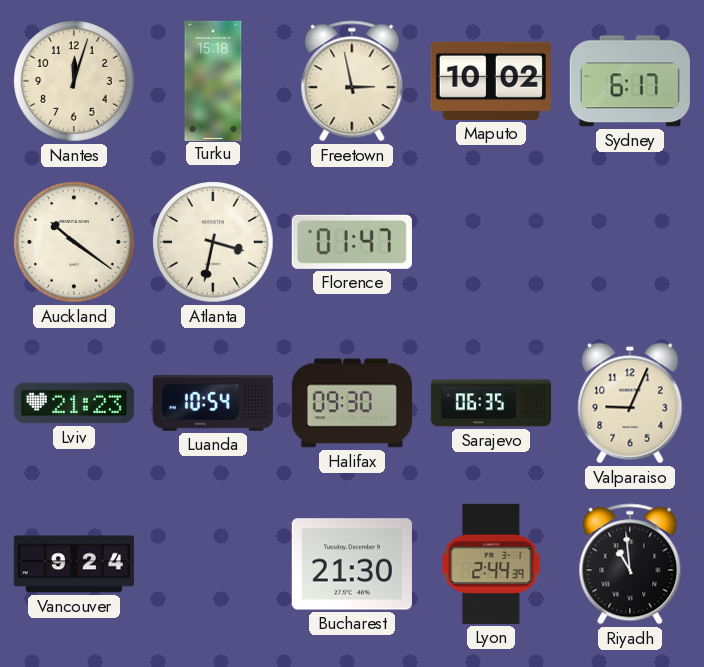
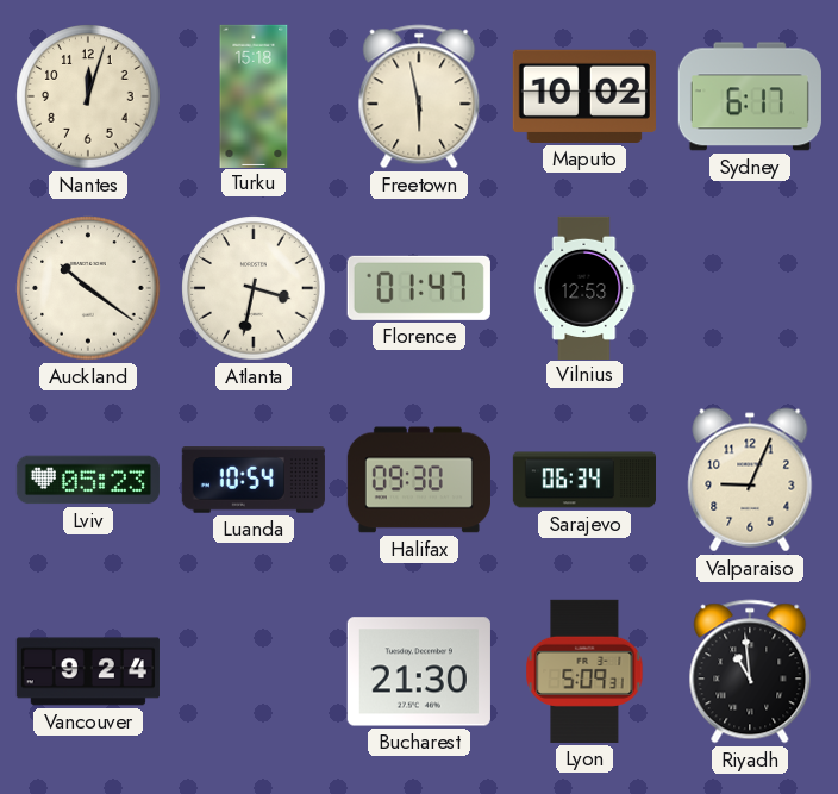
Freetown: 2:58 -> 5:58 (419, 96)
Vilnius: none -> 12:53 (584, 287)
Lviv: 21:23 -> 05:23 (88, 480)
Sarajevo: 06:35 -> 06:34 (583, 480)
Lyon: 2:44 -> 5:09 (584, 671)
